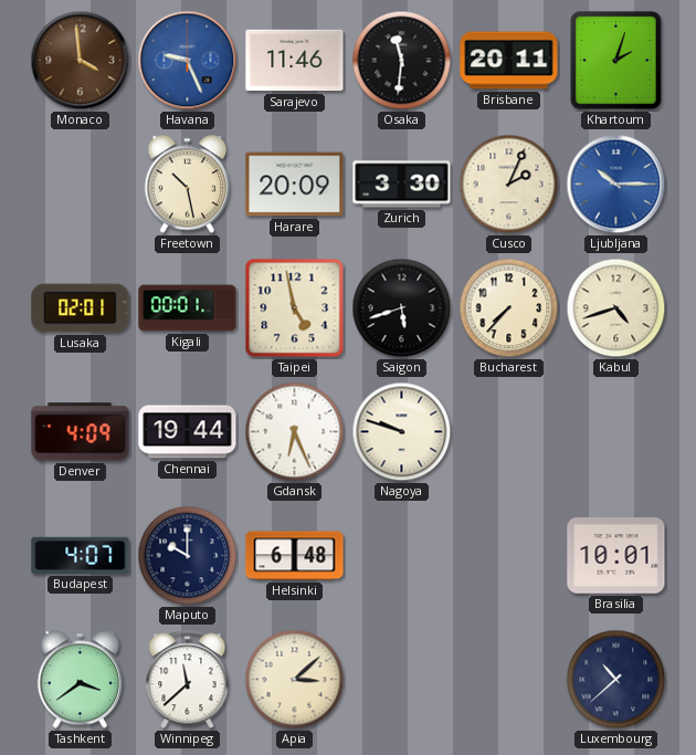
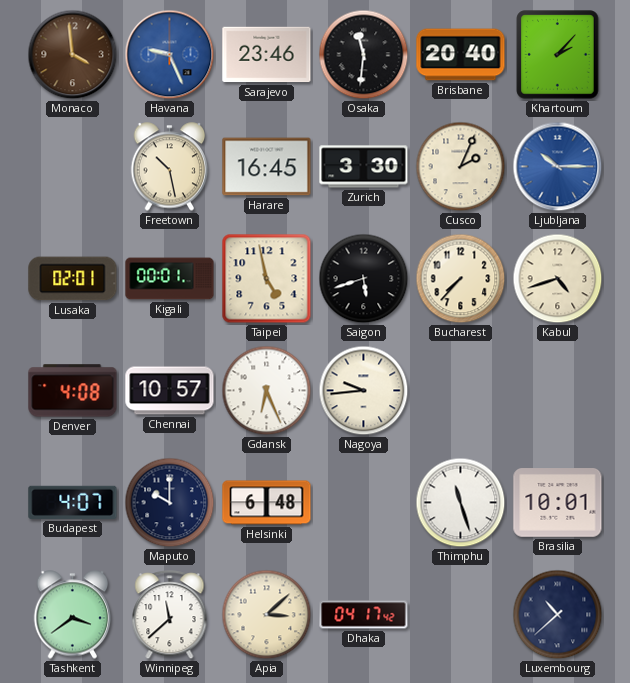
Sarajevo: 11:46 -> 23:46 (267, 55)
Brisbane: 20:11 -> 20:40 (461, 55)
Khartoum: 2:03 -> 2:07 (558, 55)
Harare: 20:09 -> 16:45 (267, 167)
Denver: 4:09 -> 4:08 (73, 391)
Chennai: 19:44 -> 10:57 (170, 391)
Nagoya: 9:48 -> 9:44 (364, 391)
Thimphu: none -> 11:27 (461, 503)
Dhaka: none -> 04:17 (364, 615)
